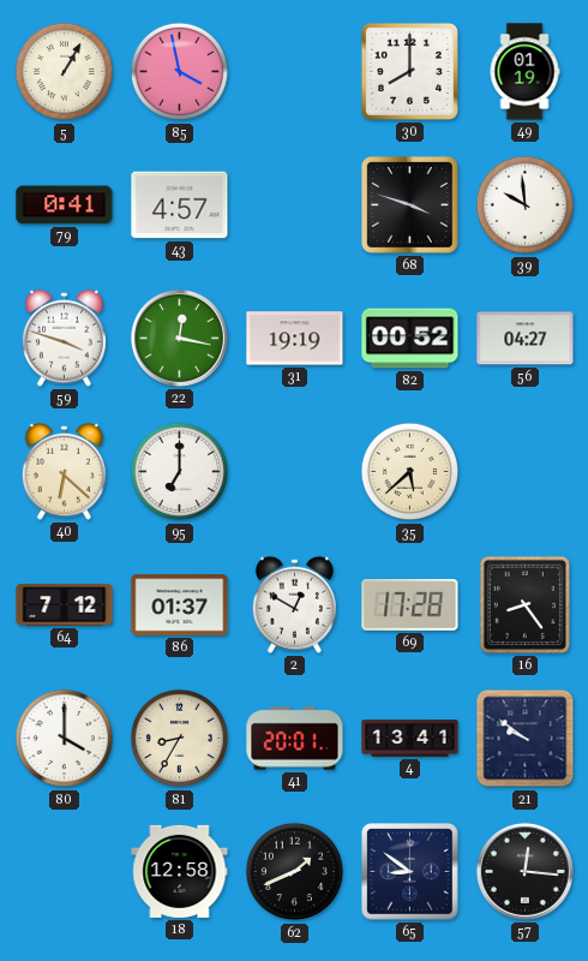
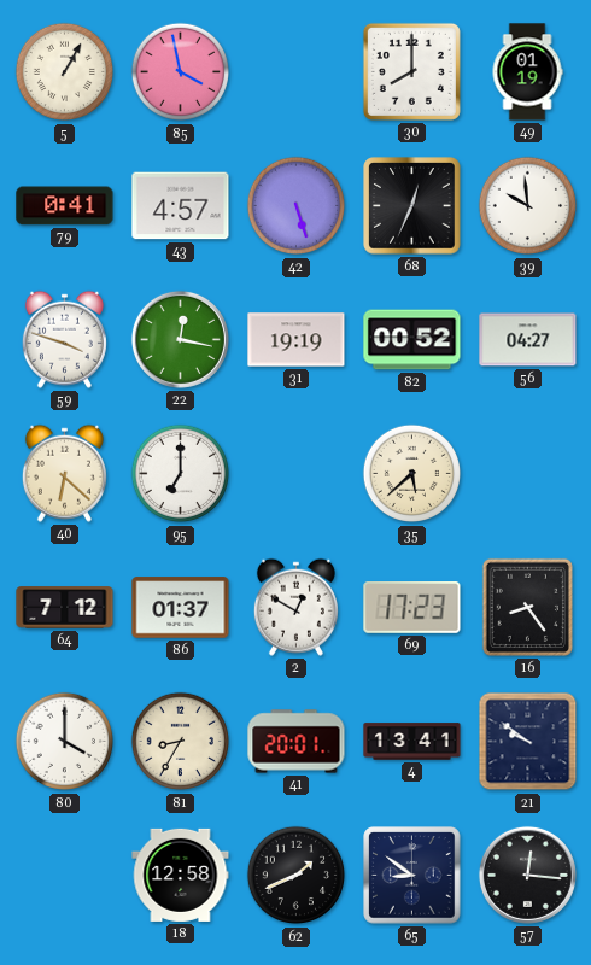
42: none -> 5:27 (297, 206)
68: 3:48 -> 12:34 (412, 206)
69: 17:28 -> 17:23 (412, 608)
